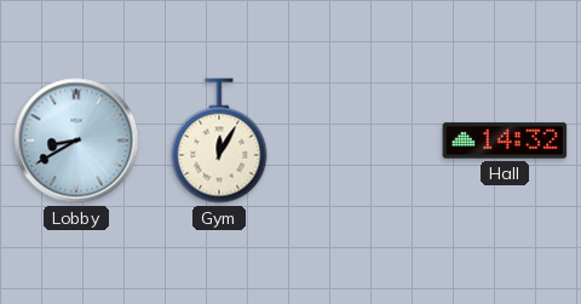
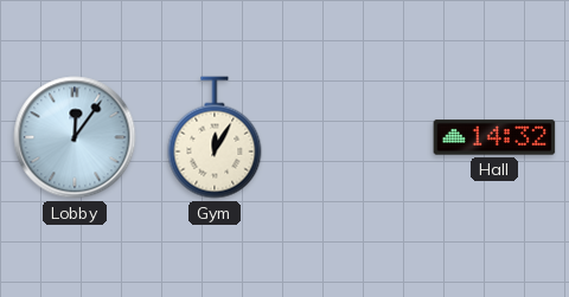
Lobby: 8:40 -> 12:06 (75, 137)
